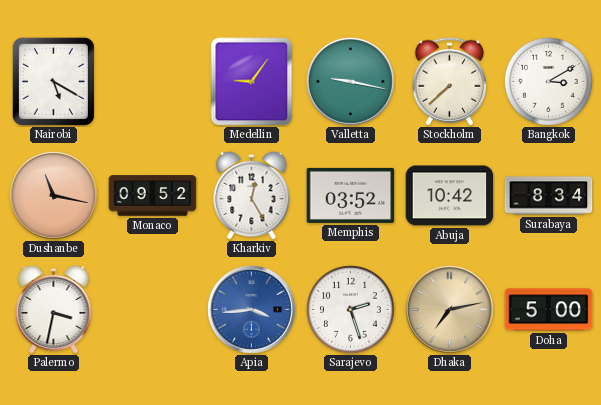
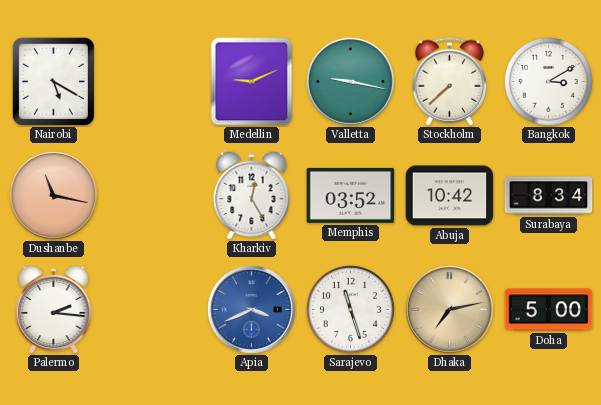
Medellin: 9:06 -> 9:11 (252, 82)
Monaco: 09:52 -> none (153, 196)
Palermo: 3:32 -> 2:16 (54, 309)
Apia: 3:44 -> 3:41 (251, 309)
Sarajevo: 2:27 -> 11:27 (350, 309)
